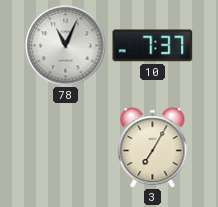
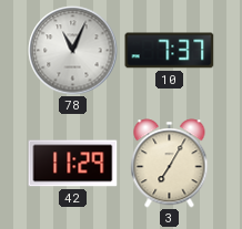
42: none -> 11:29 (73, 164)
